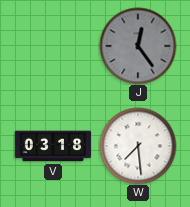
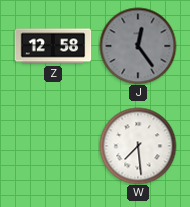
Z: none -> 12:58 (53, 46)
V: 03:18 -> none (53, 146)
